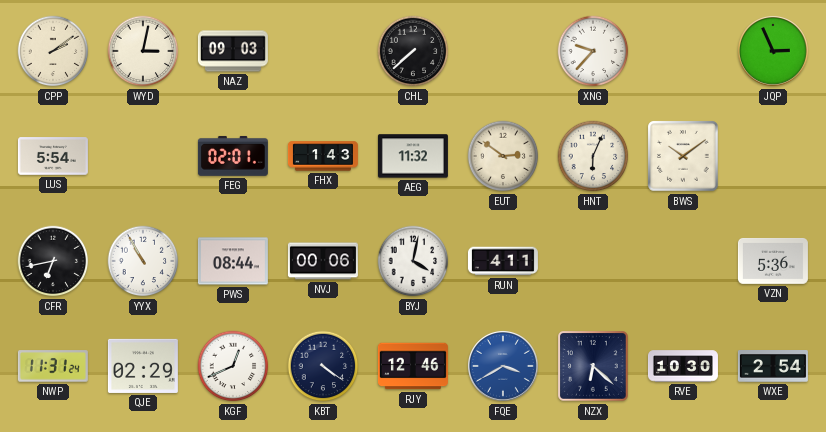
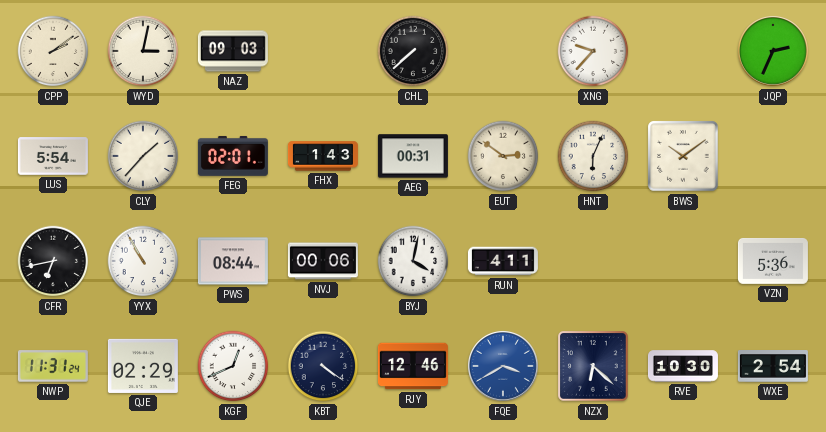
JQP: 2:56 -> 2:34 (773, 51)
CLY: none -> 1:37 (143, 156)
AEG: 11:32 -> 00:31 (413, 156)
